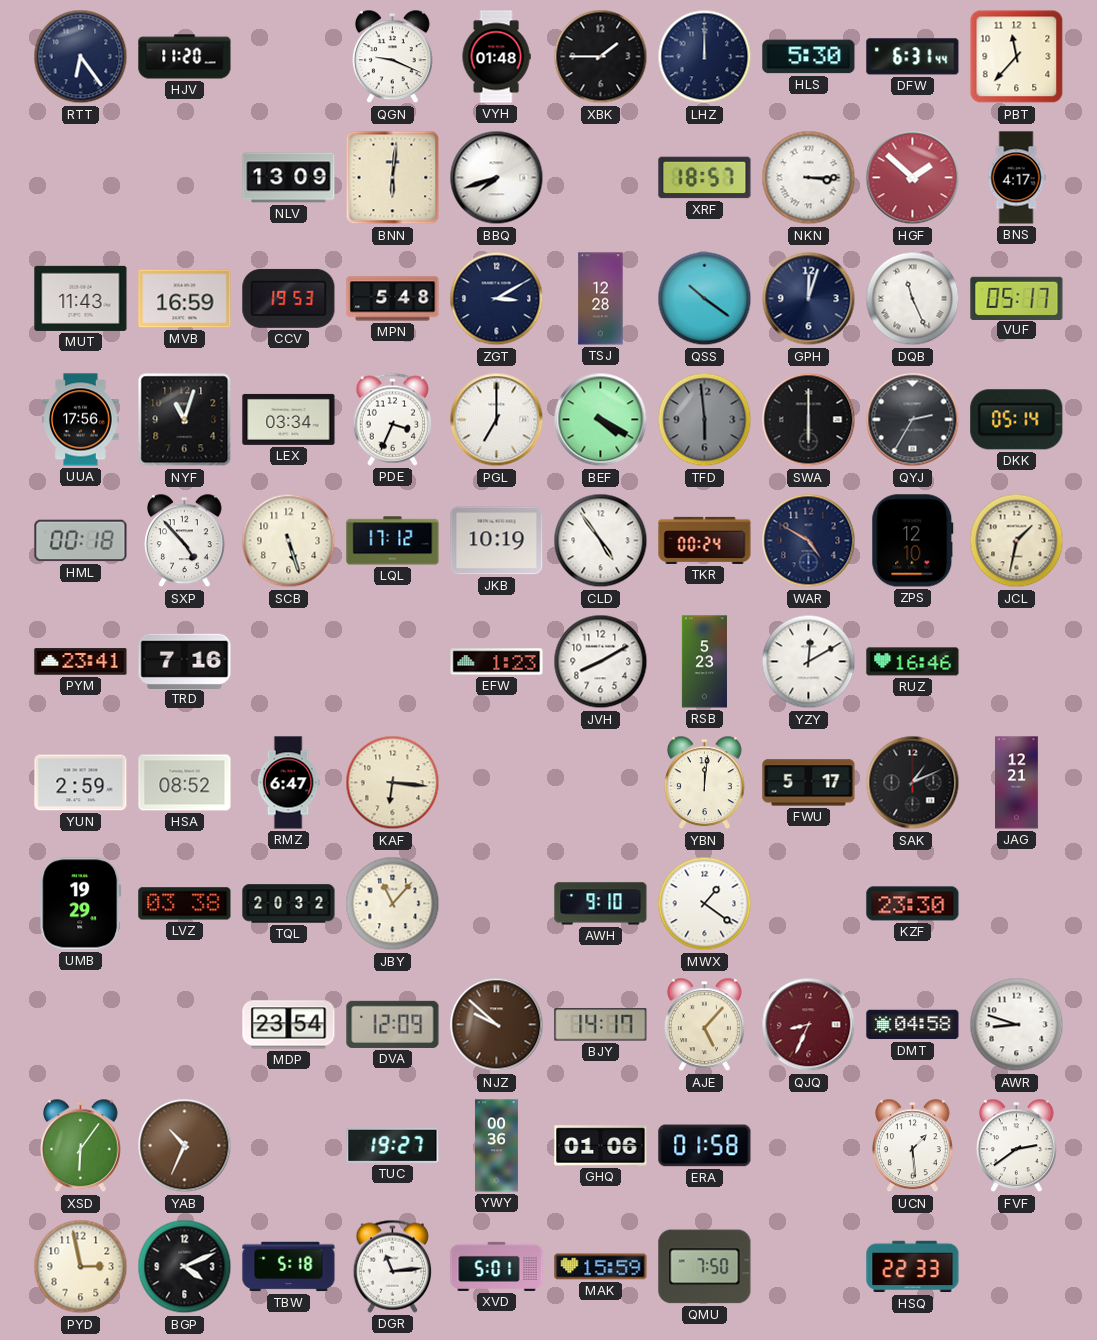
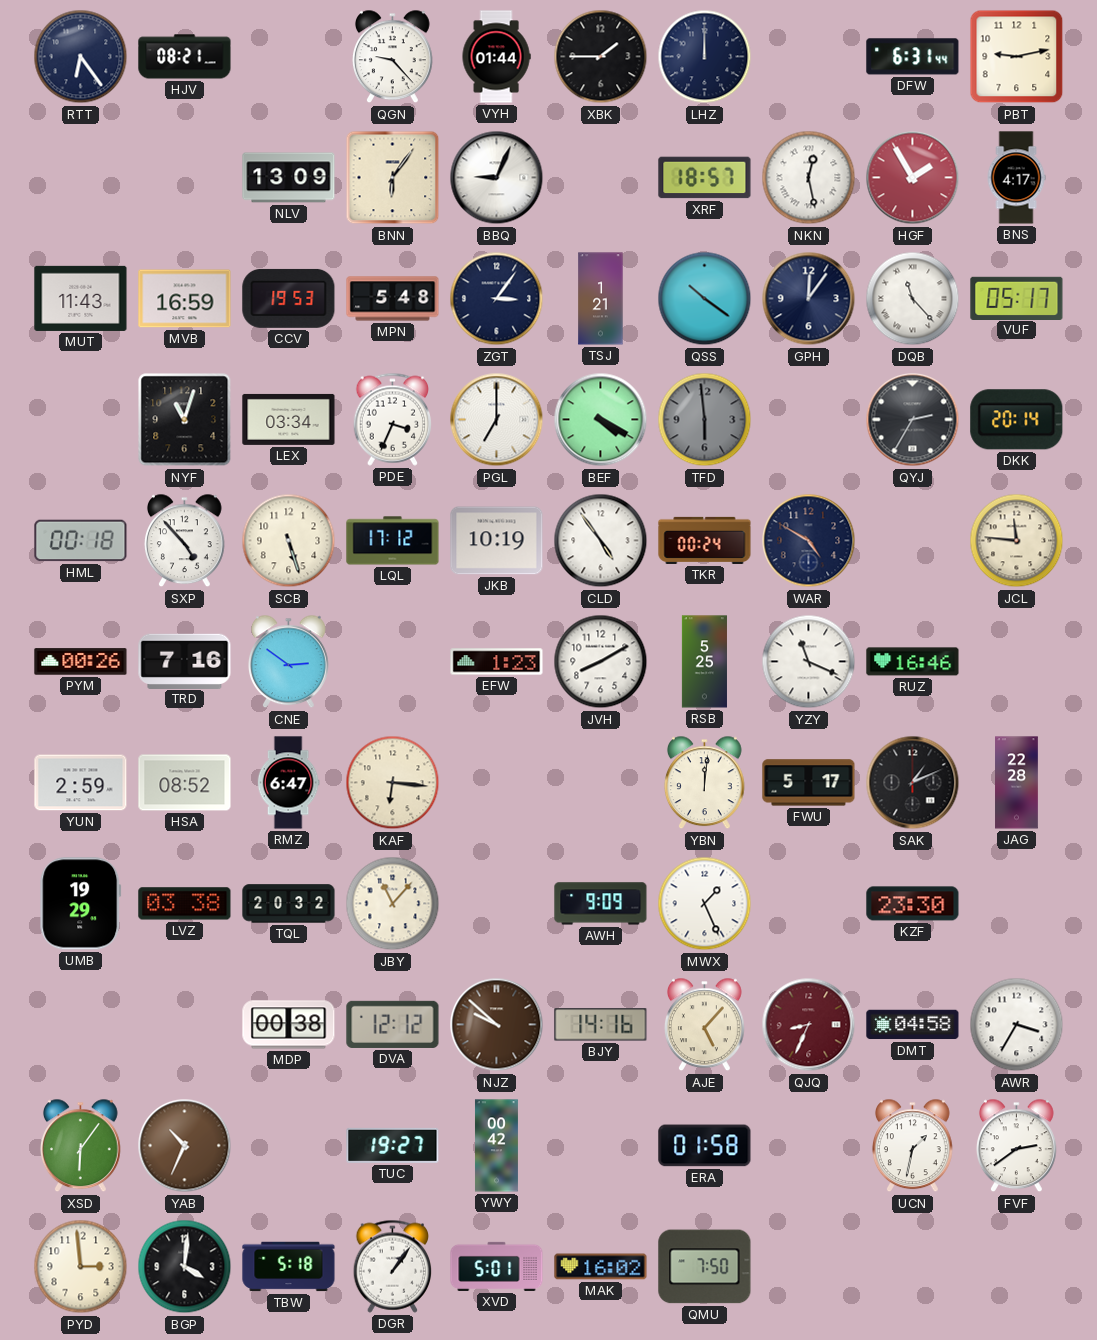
HJV: 11:20 -> 08:21 (185, 57)
QGN: 9:19 -> 9:23 (393, 57)
VYH: 01:48 -> 01:44 (496, 57)
HLS: 5:30 -> none (809, 57)
PBT: 11:37 -> 9:13 (1017, 57)
BNN: 6:01 -> 6:06 (393, 178)
BBQ: 7:42 -> 9:04 (497, 178)
NKN: 3:15 -> 12:28 (809, 178)
HGF: 1:52 -> 1:55 (913, 178)
ZGT: 3:10 -> 3:06 (497, 299)
TSJ: 12:28 -> 1:21 (601, 299)
GPH: 12:03 -> 12:06 (809, 299)
DQB: 11:26 -> 11:23 (913, 299)
UUA: 17:56 -> none (81, 420)
SWA: 6:00 -> none (809, 420)
DKK: 05:14 -> 20:14 (1017, 420)
ZPS: 12:10 -> none (913, 541)
JCL: 1:32 -> 11:46 (1017, 541)
PYM: 23:41 -> 00:26 (81, 662)
CNE: none -> 2:51 (289, 662)
RSB: 5:23 -> 5:25 (704, 662)
YZY: 12:10 -> 11:19 (809, 662)
JAG: 12:21 -> 22:28 (1017, 783)
AWH: 9:10 -> 9:09 (601, 904)
MWX: 1:21 -> 1:26 (705, 904)
MDP: 23:54 -> 00:38 (289, 1025)
DVA: 12:09 -> 12:12 (393, 1024)
BJY: 14:17 -> 14:16 (601, 1025)
AWR: 8:48 -> 3:35 (1017, 1025)
YWY: 00:36 -> 00:42 (496, 1146)
GHQ: 01:06 -> none (601, 1146)
UCN: 1:29 -> 1:32 (913, 1146)
PYD: 2:58 -> 2:59 (81, 1267)
BGP: 4:11 -> 4:01 (185, 1267)
DGR: 11:14 -> 1:06 (393, 1266)
MAK: 15:59 -> 16:02 (601, 1267)
HSQ: 22:33 -> none (913, 1267)
